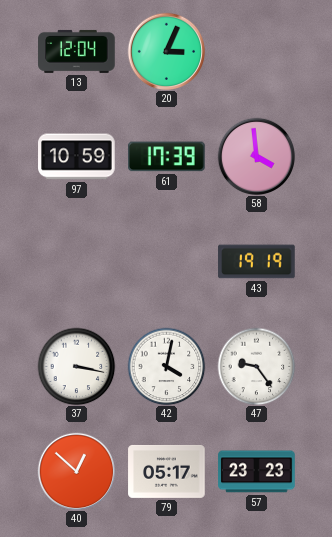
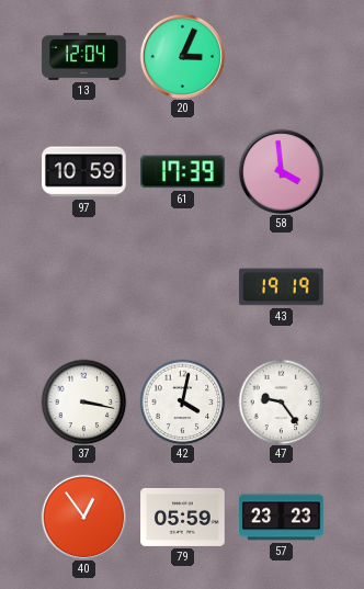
40: 12:52 -> 12:54 (83, 517)
79: 05:17 -> 05:59 (183, 517)
